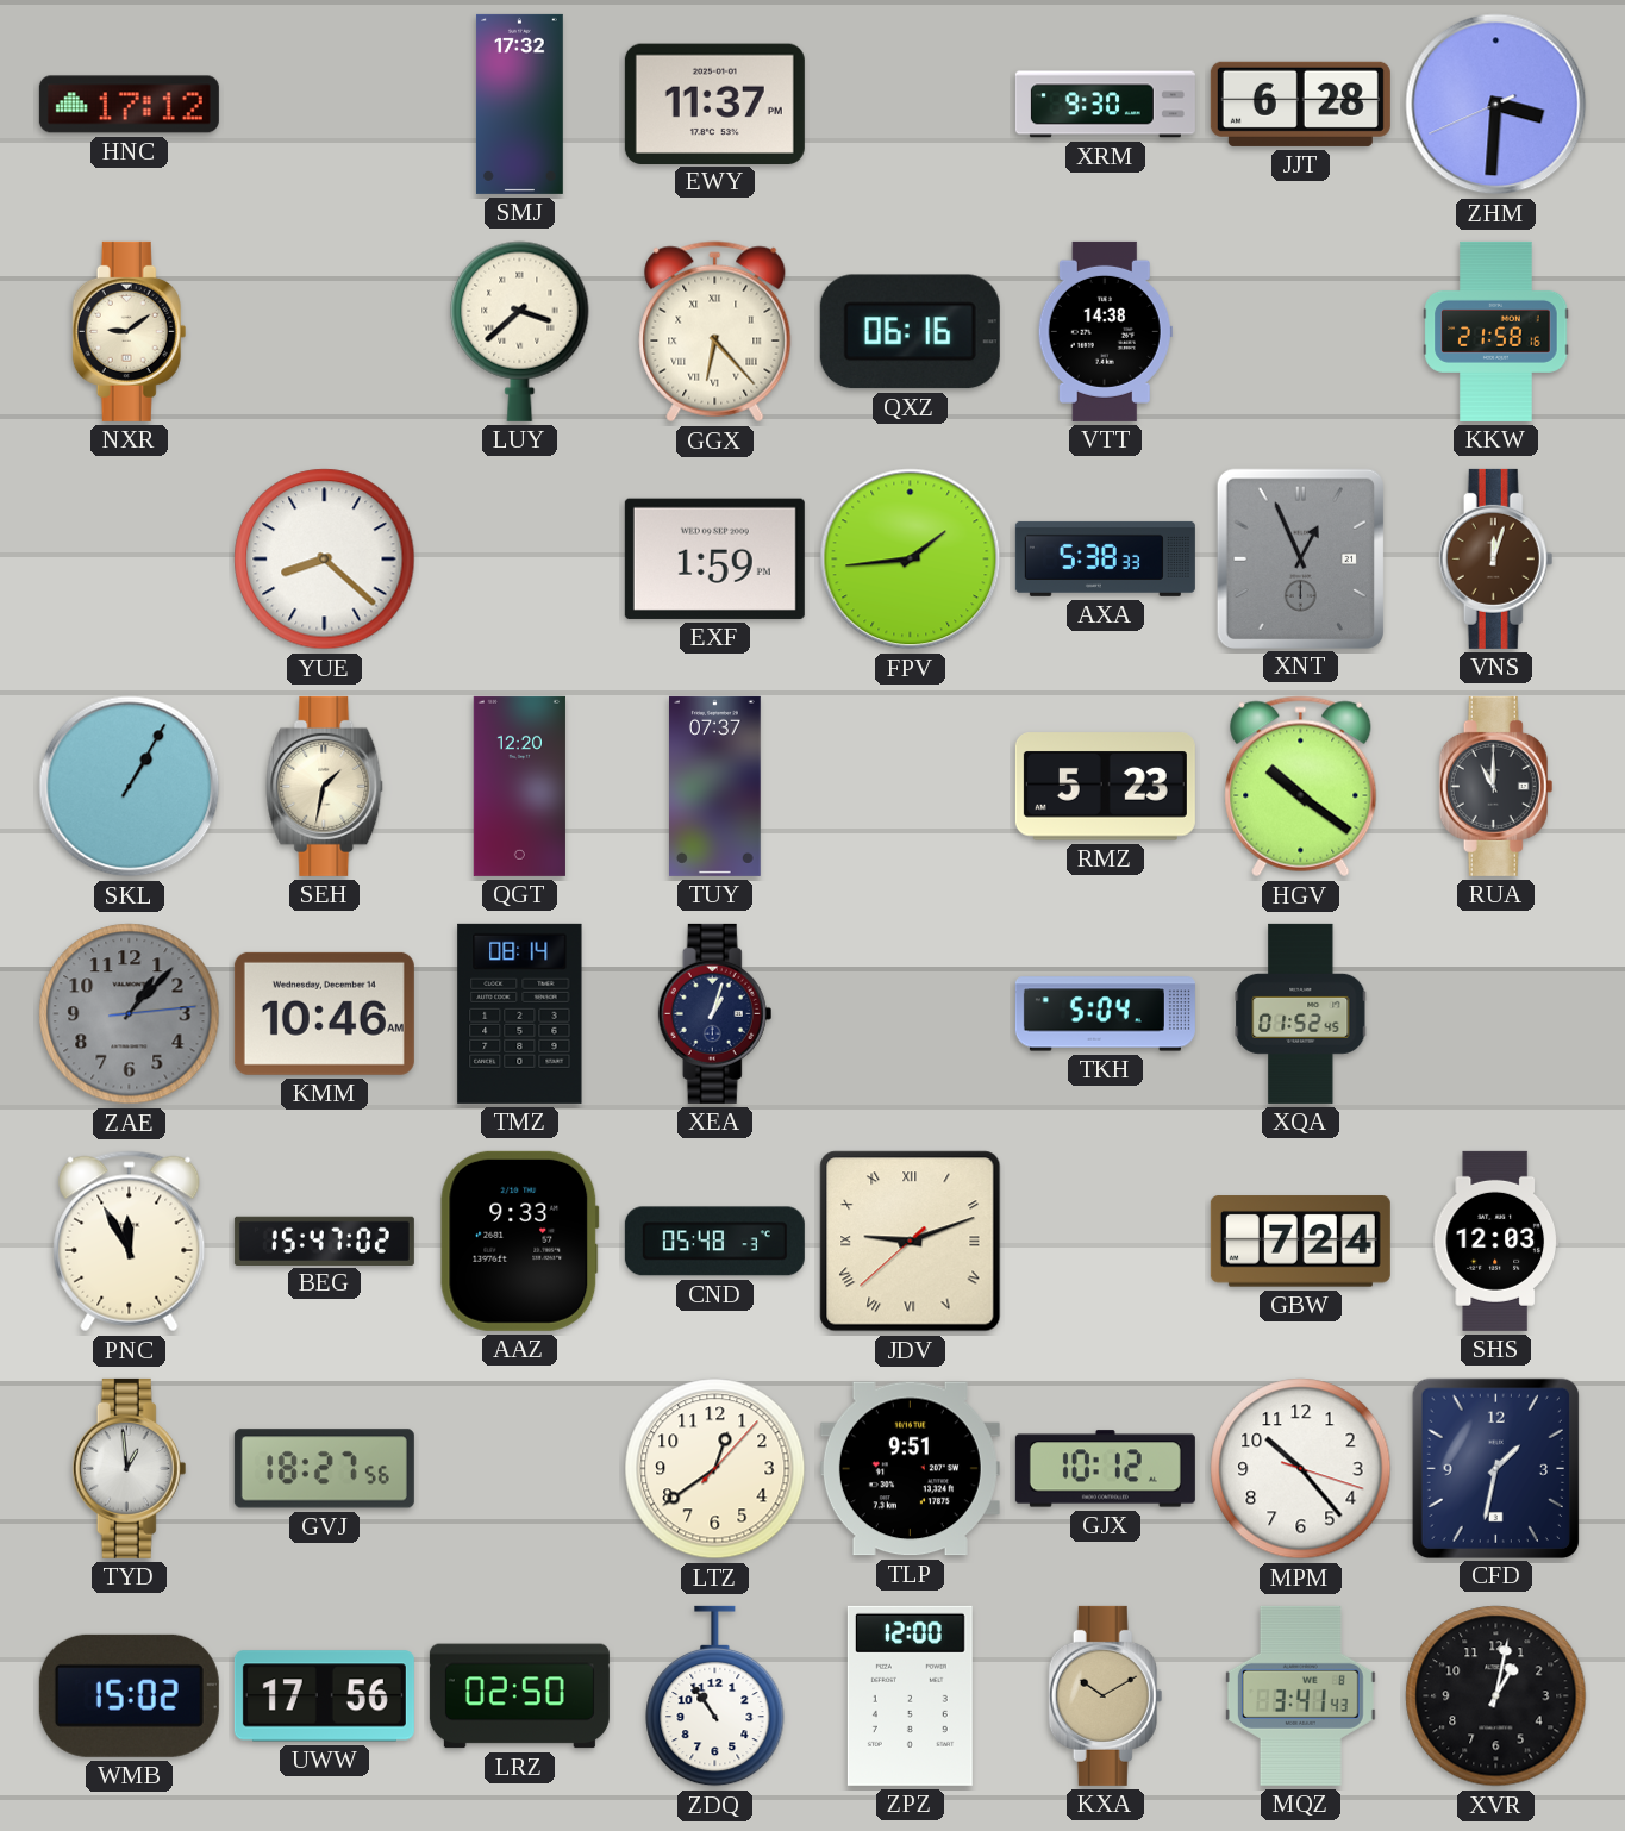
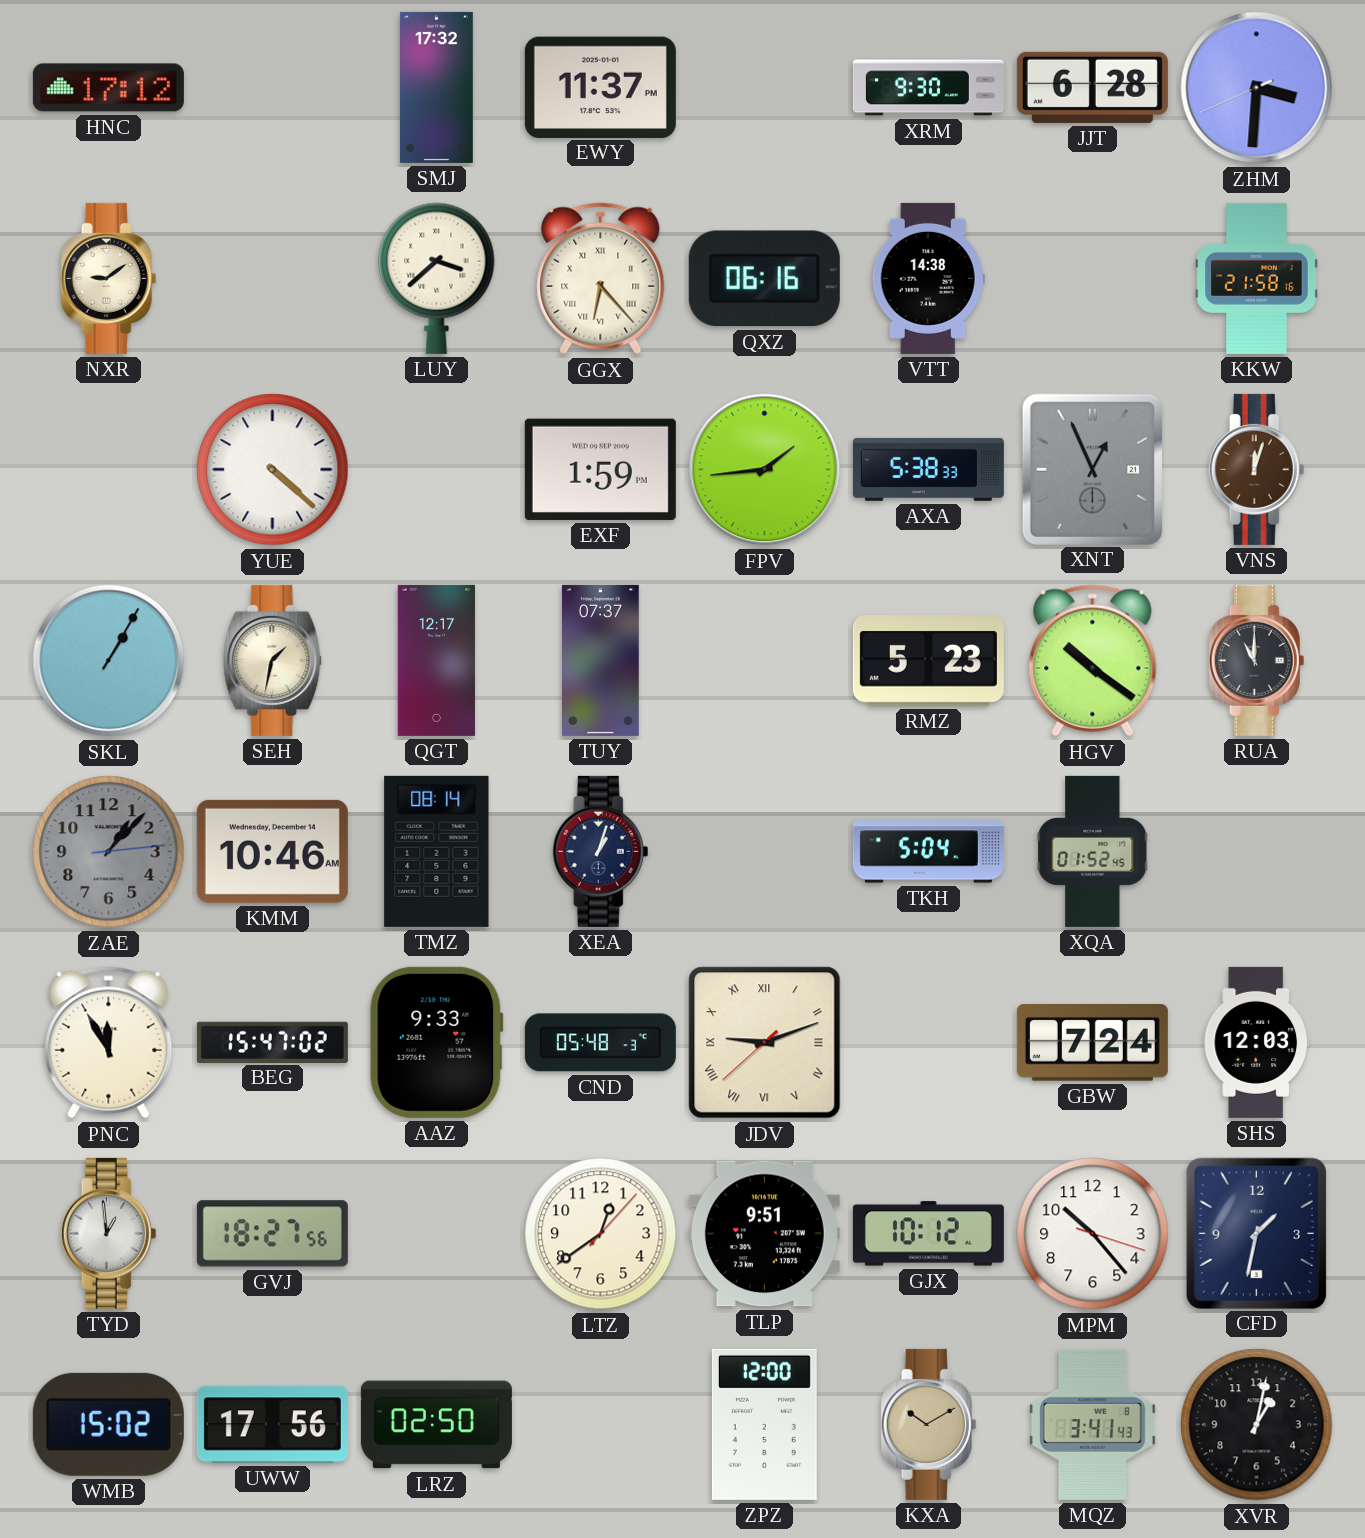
YUE: 8:22 -> 4:22 (273, 470)
QGT: 12:20 -> 12:17 (436, 660)
ZDQ: 10:54 -> none (715, 1696)
